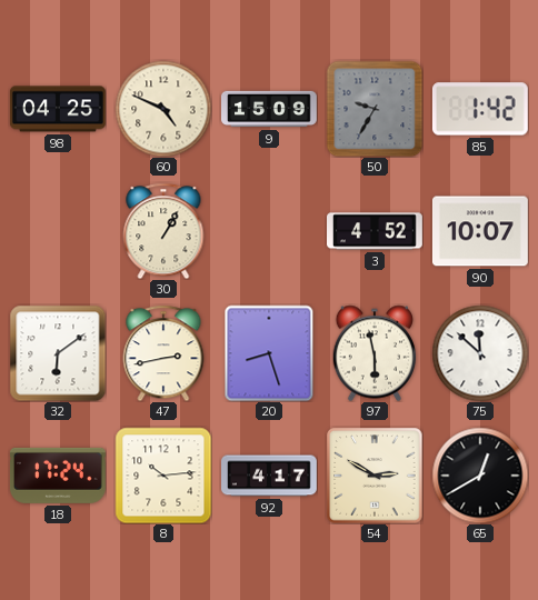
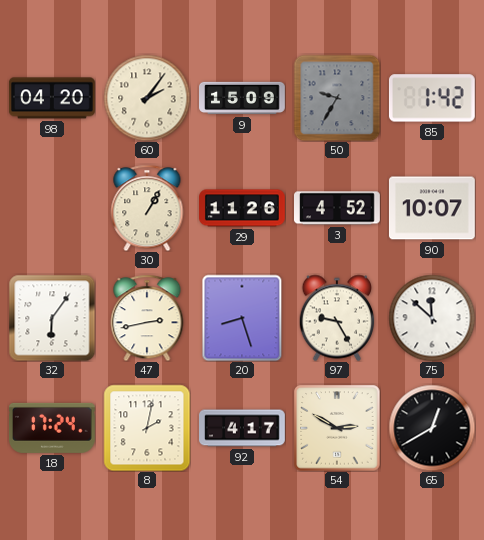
98: 04:25 -> 04:20 (52, 98)
60: 4:49 -> 2:06 (147, 98)
29: none -> 11:26 (243, 208)
32: 6:09 -> 6:06 (52, 318)
97: 5:58 -> 9:25 (337, 318)
8: 10:14 -> 2:02 (147, 428)
